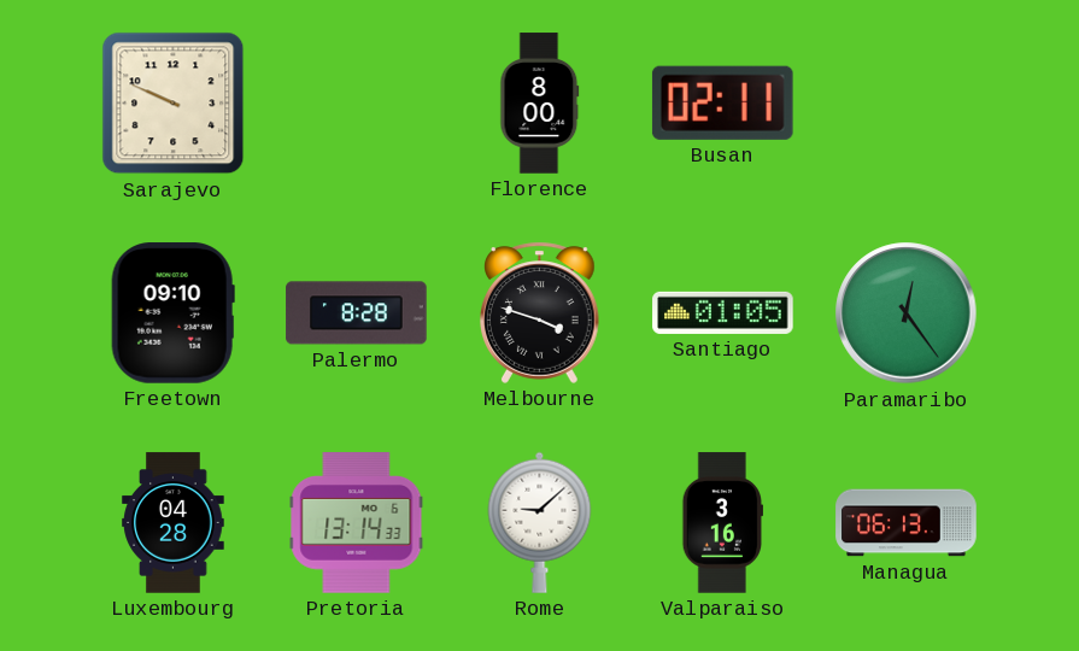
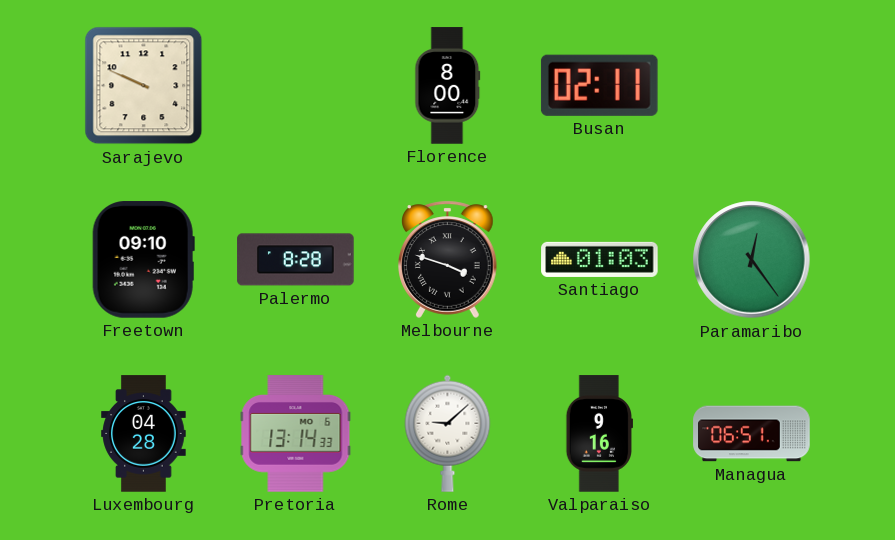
Santiago: 01:05 -> 01:03 (600, 259)
Valparaiso: 3:16 -> 9:16 (599, 434)
Managua: 06:13 -> 06:51 (752, 434)
